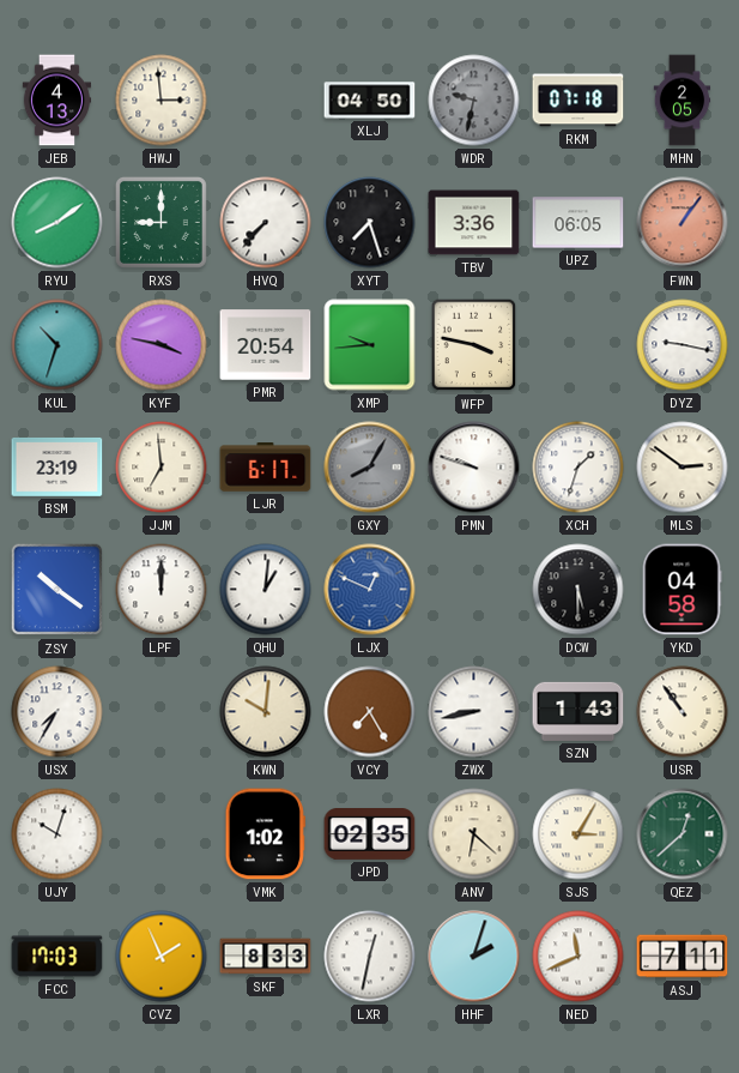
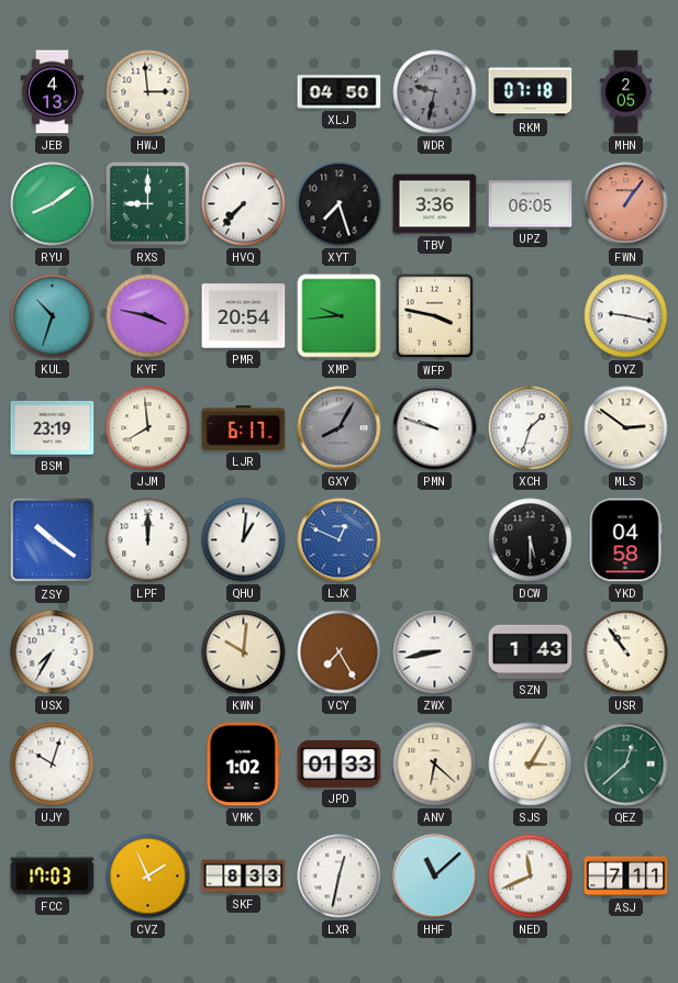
JJM: 6:59 -> 7:59 (148, 428)
JPD: 02:35 -> 01:33 (340, 764)
HHF: 2:03 -> 11:08 (435, 876)
